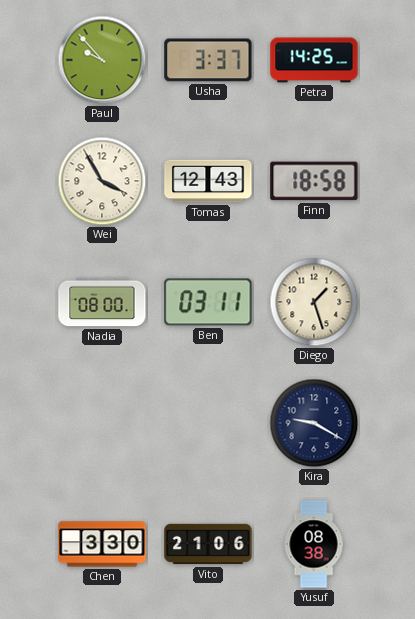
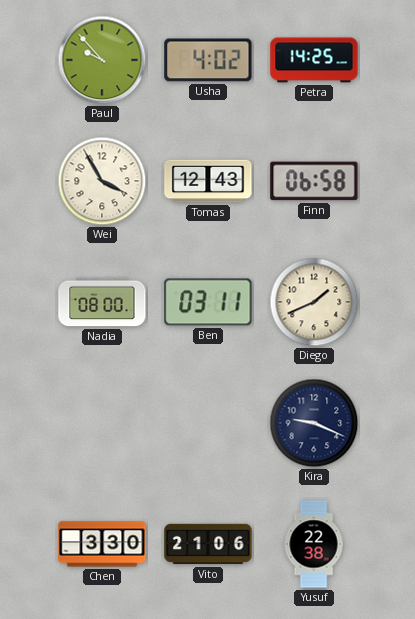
Usha: 3:37 -> 4:02 (208, 60)
Finn: 18:58 -> 06:58 (314, 181)
Diego: 1:27 -> 1:41 (314, 302)
Kira: 9:20 -> 9:19 (314, 423)
Yusuf: 08:38 -> 22:38 (314, 544)
